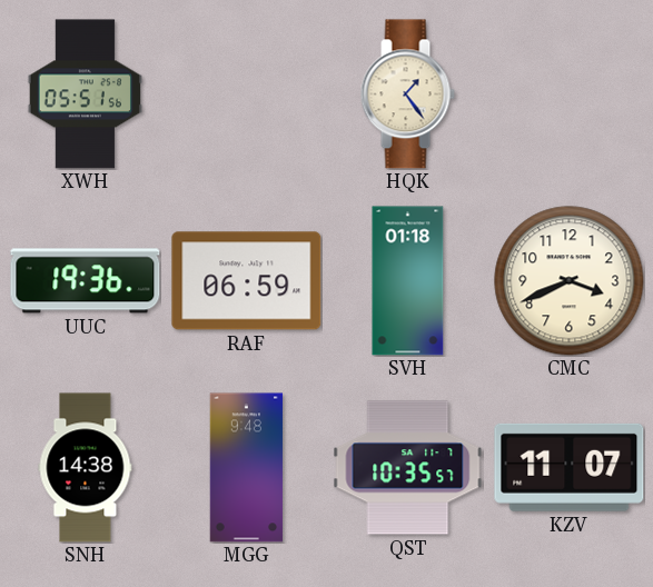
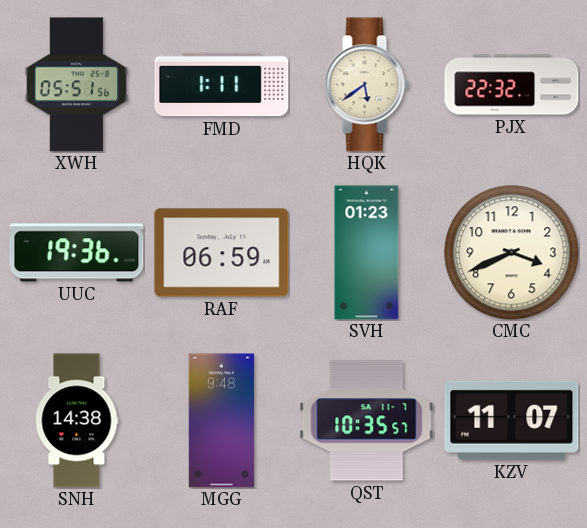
FMD: none -> 1:11 (222, 85)
HQK: 1:24 -> 5:39 (366, 85)
PJX: none -> 22:32 (512, 85)
SVH: 01:18 -> 01:23 (367, 253)
